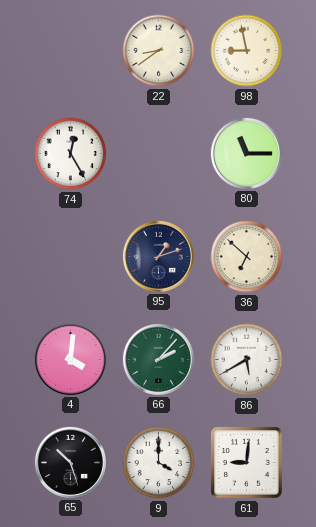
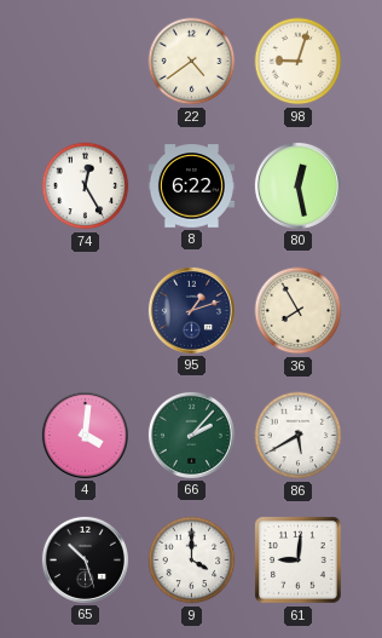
22: 8:39 -> 4:39 (192, 62)
98: 8:58 -> 9:03 (299, 62)
8: none -> 6:22 (191, 186)
80: 11:15 -> 12:28 (297, 185)
36: 6:52 -> 7:55 (299, 311)
